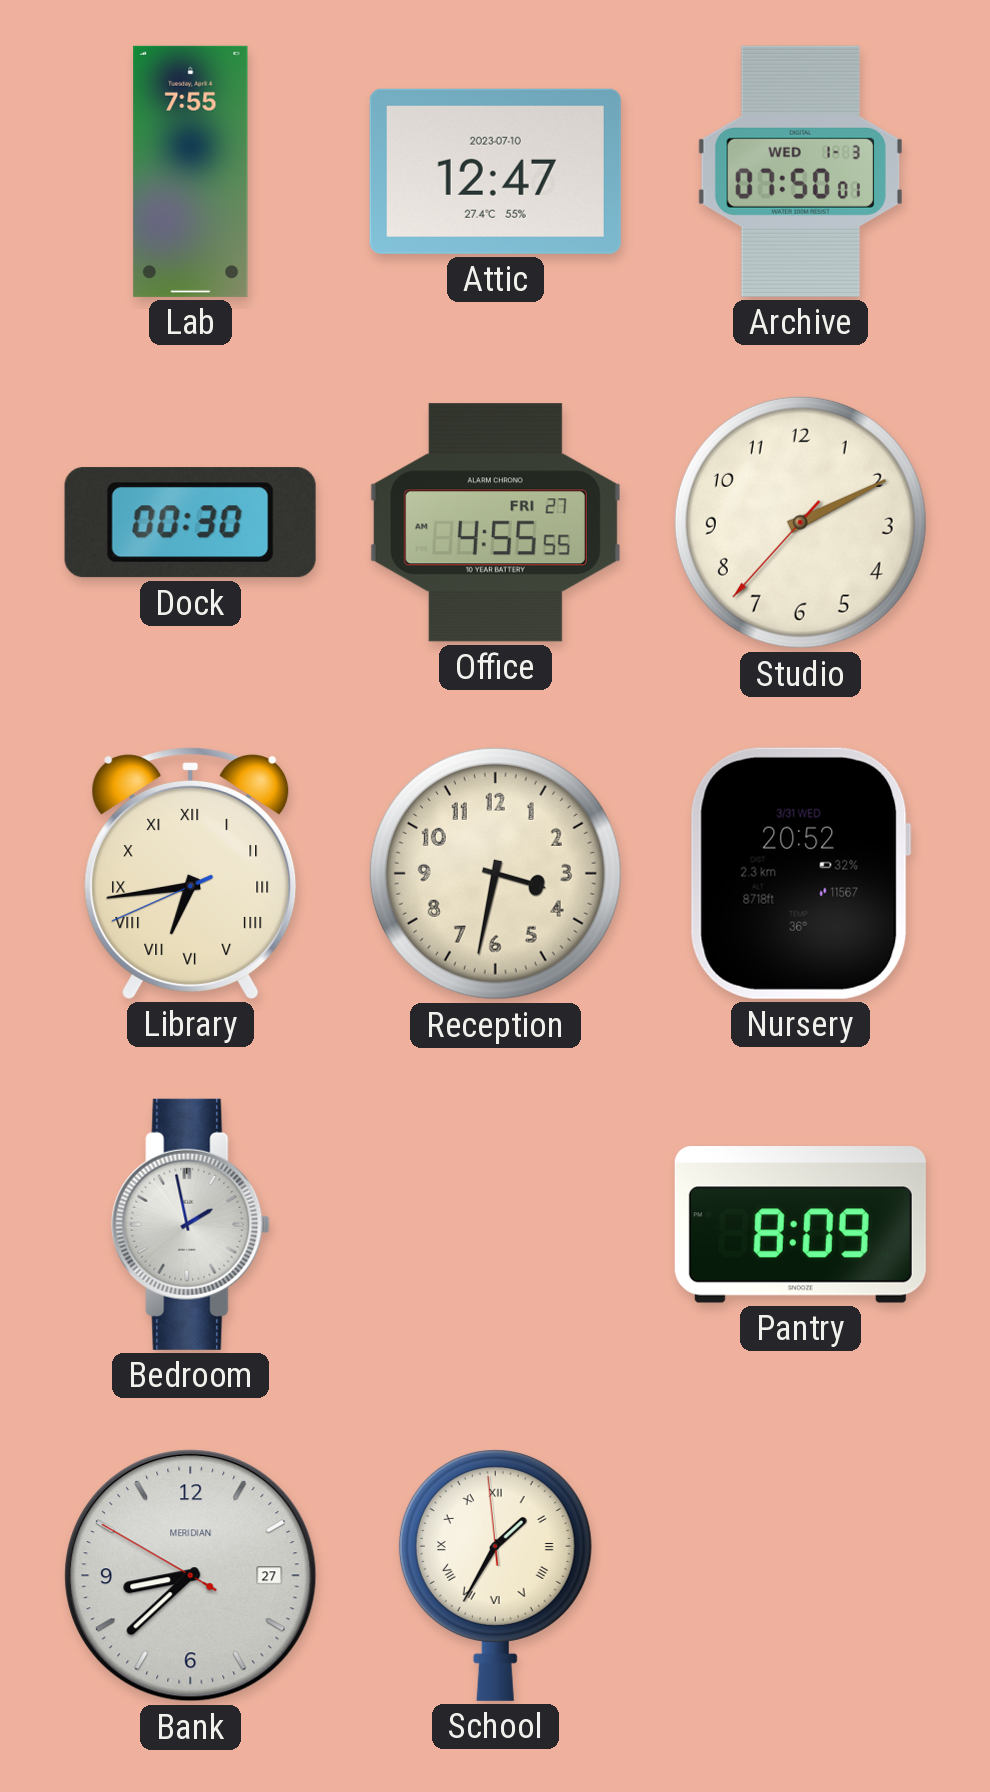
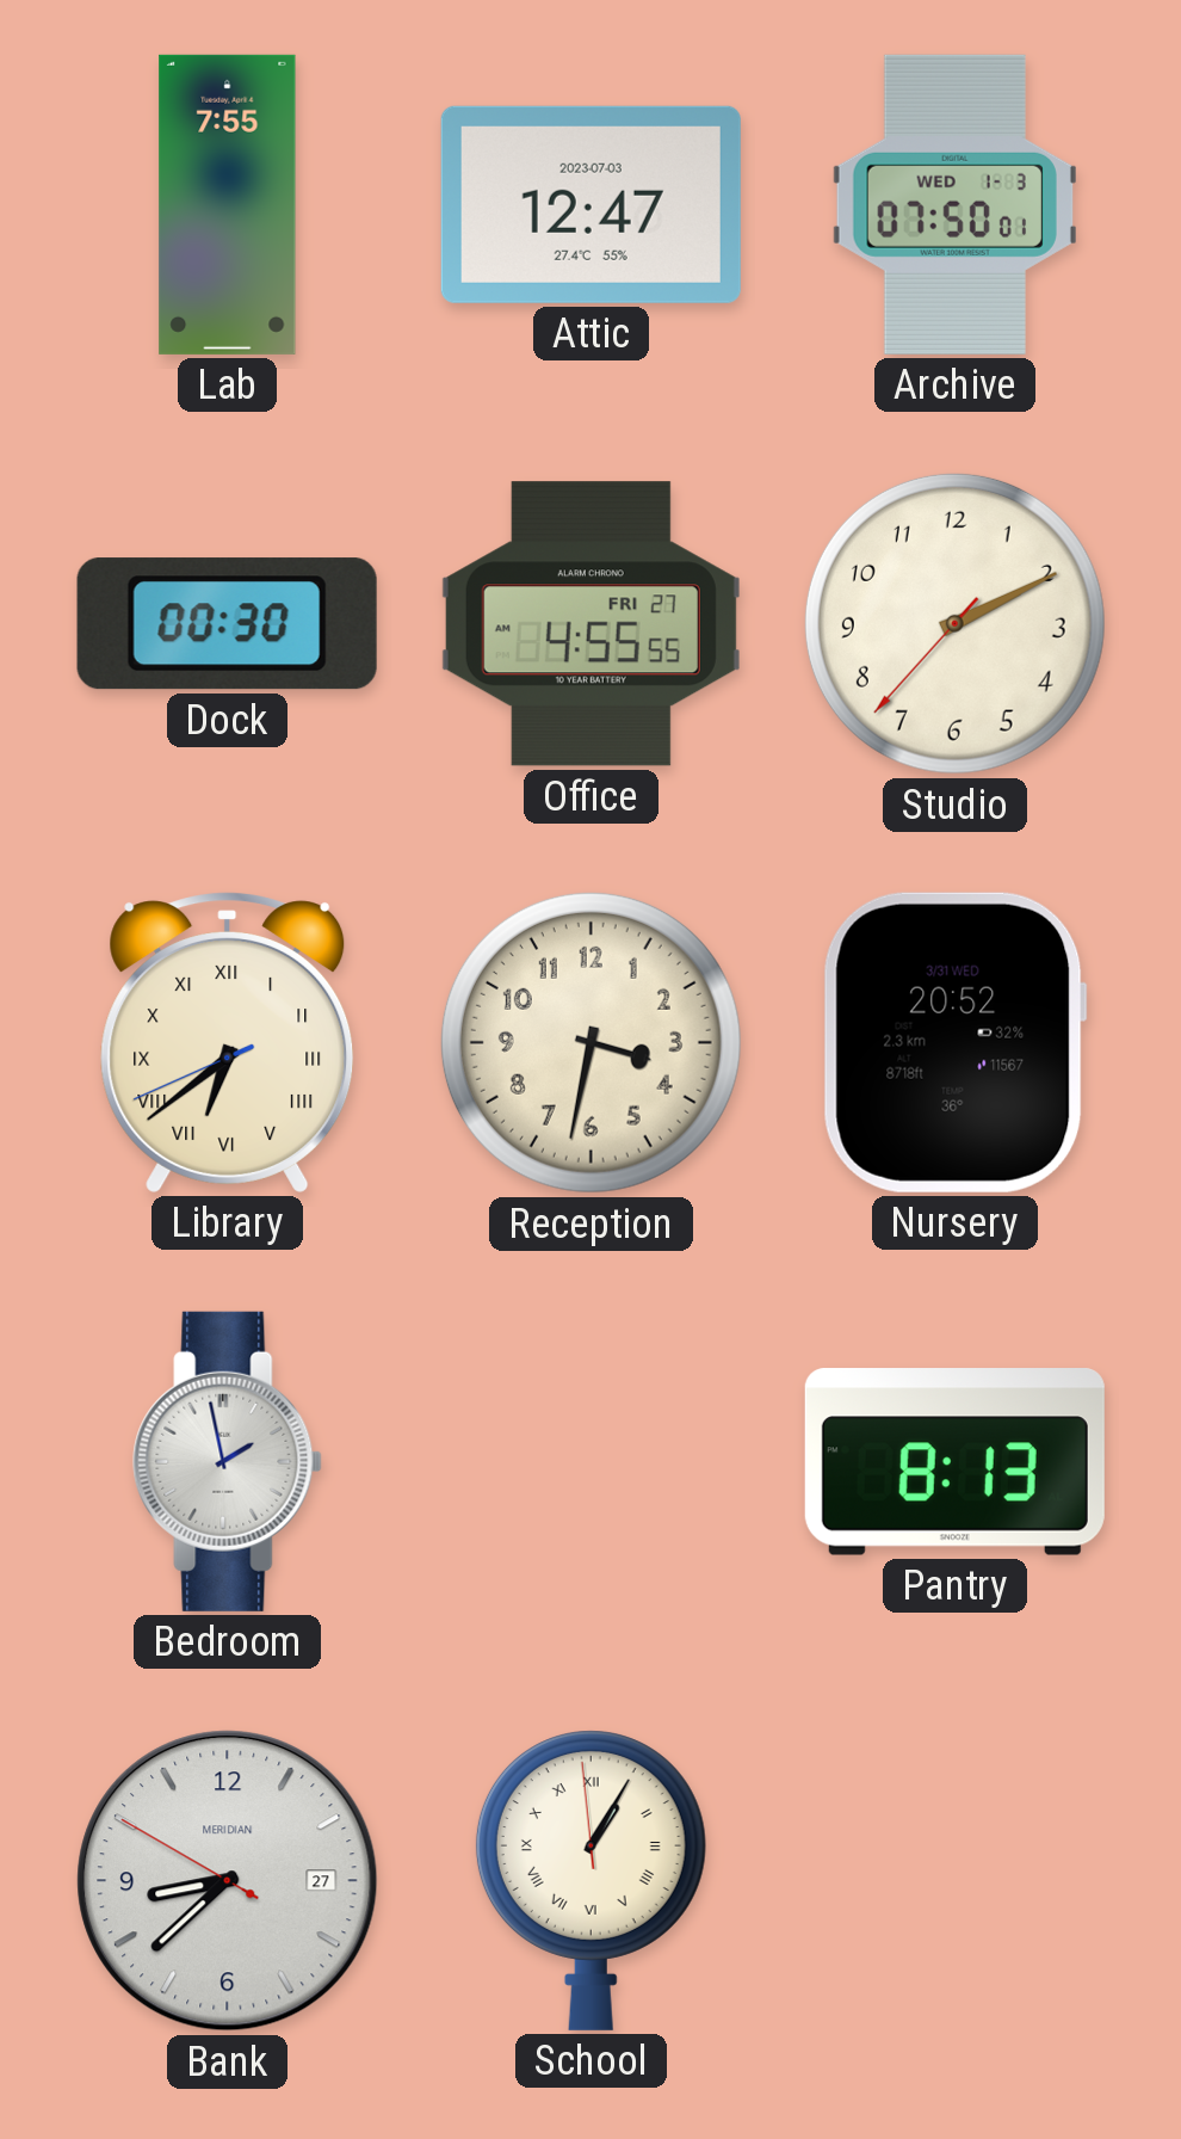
Attic date: 2023-07-10 -> 2023-07-03 (590, 204)
Library: 6:43 -> 6:38 (228, 1042)
Pantry: 8:09 -> 8:13 (954, 1462)
School: 1:34 -> 1:04 (590, 1880)
